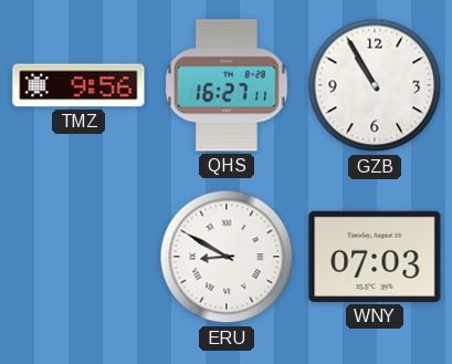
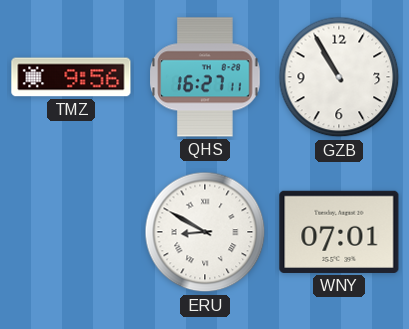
WNY: 07:03 -> 07:01 (339, 232)
